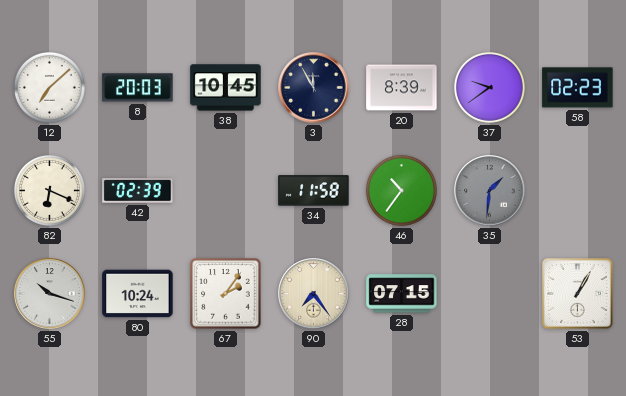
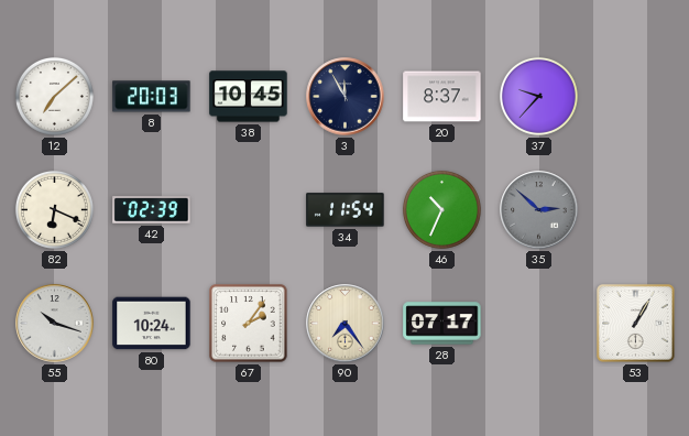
20: 8:39 -> 8:37 (442, 97)
37: 9:39 -> 9:37 (538, 96)
58: 02:23 -> none (578, 88)
34: 11:58 -> 11:54 (346, 210)
46: 10:36 -> 10:34 (441, 209)
35: 1:31 -> 2:52 (539, 210)
28: 07:15 -> 07:17 (442, 324)
